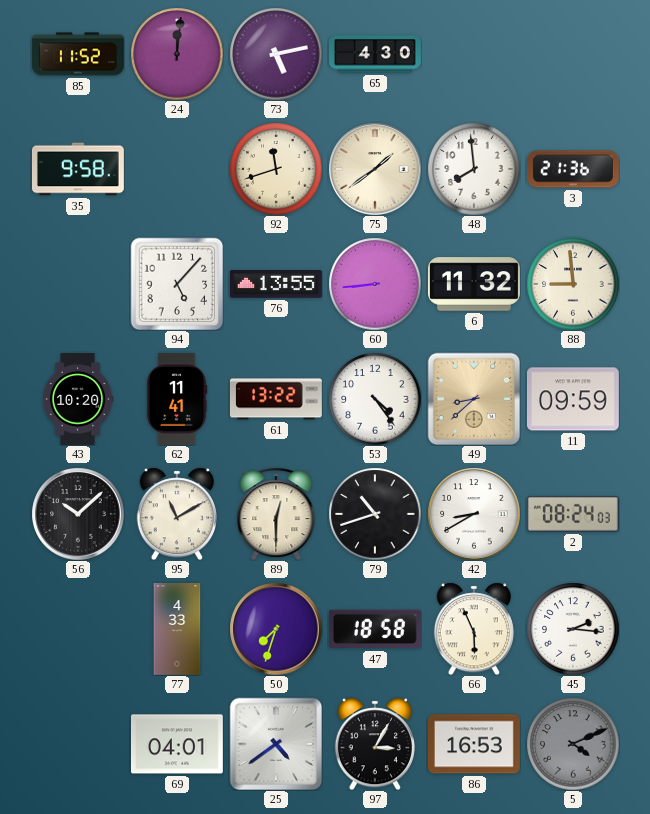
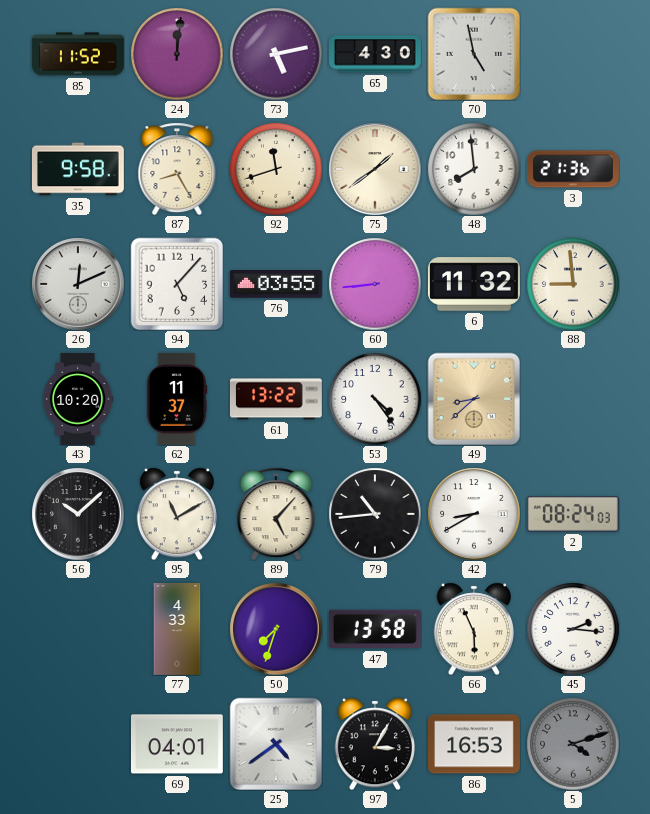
70: none -> 4:58 (474, 54)
87: none -> 8:25 (177, 169)
26: none -> 12:11 (78, 284)
76: 13:55 -> 03:55 (276, 285)
62: 11:41 -> 11:37 (177, 399)
11: 09:59 -> none (573, 399)
89: 12:30 -> 5:07 (276, 514)
79: 10:42 -> 10:44 (375, 514)
47: 18:58 -> 13:58 (375, 629)
5: 4:11 -> 4:12 (573, 744)
